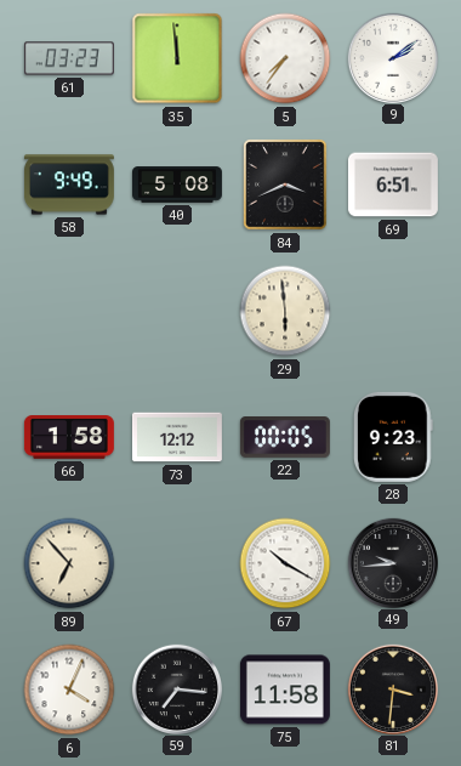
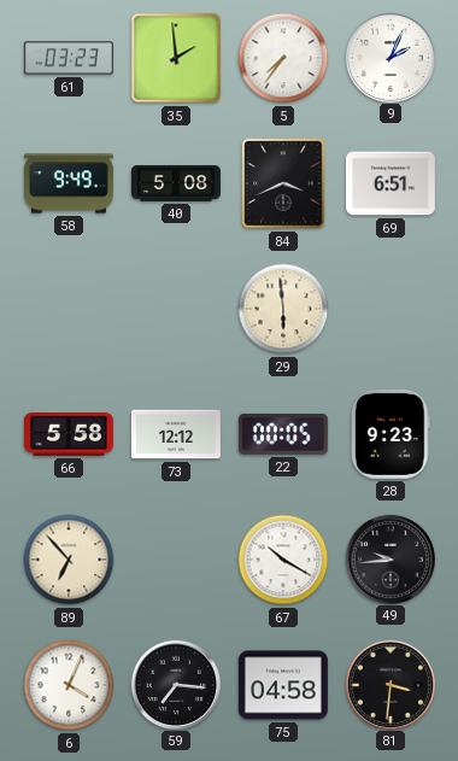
35: 11:59 -> 1:59 (176, 58)
9: 2:09 -> 2:04 (389, 57)
66: 1:58 -> 5:58 (69, 435)
75: 11:58 -> 04:58 (283, 685)
